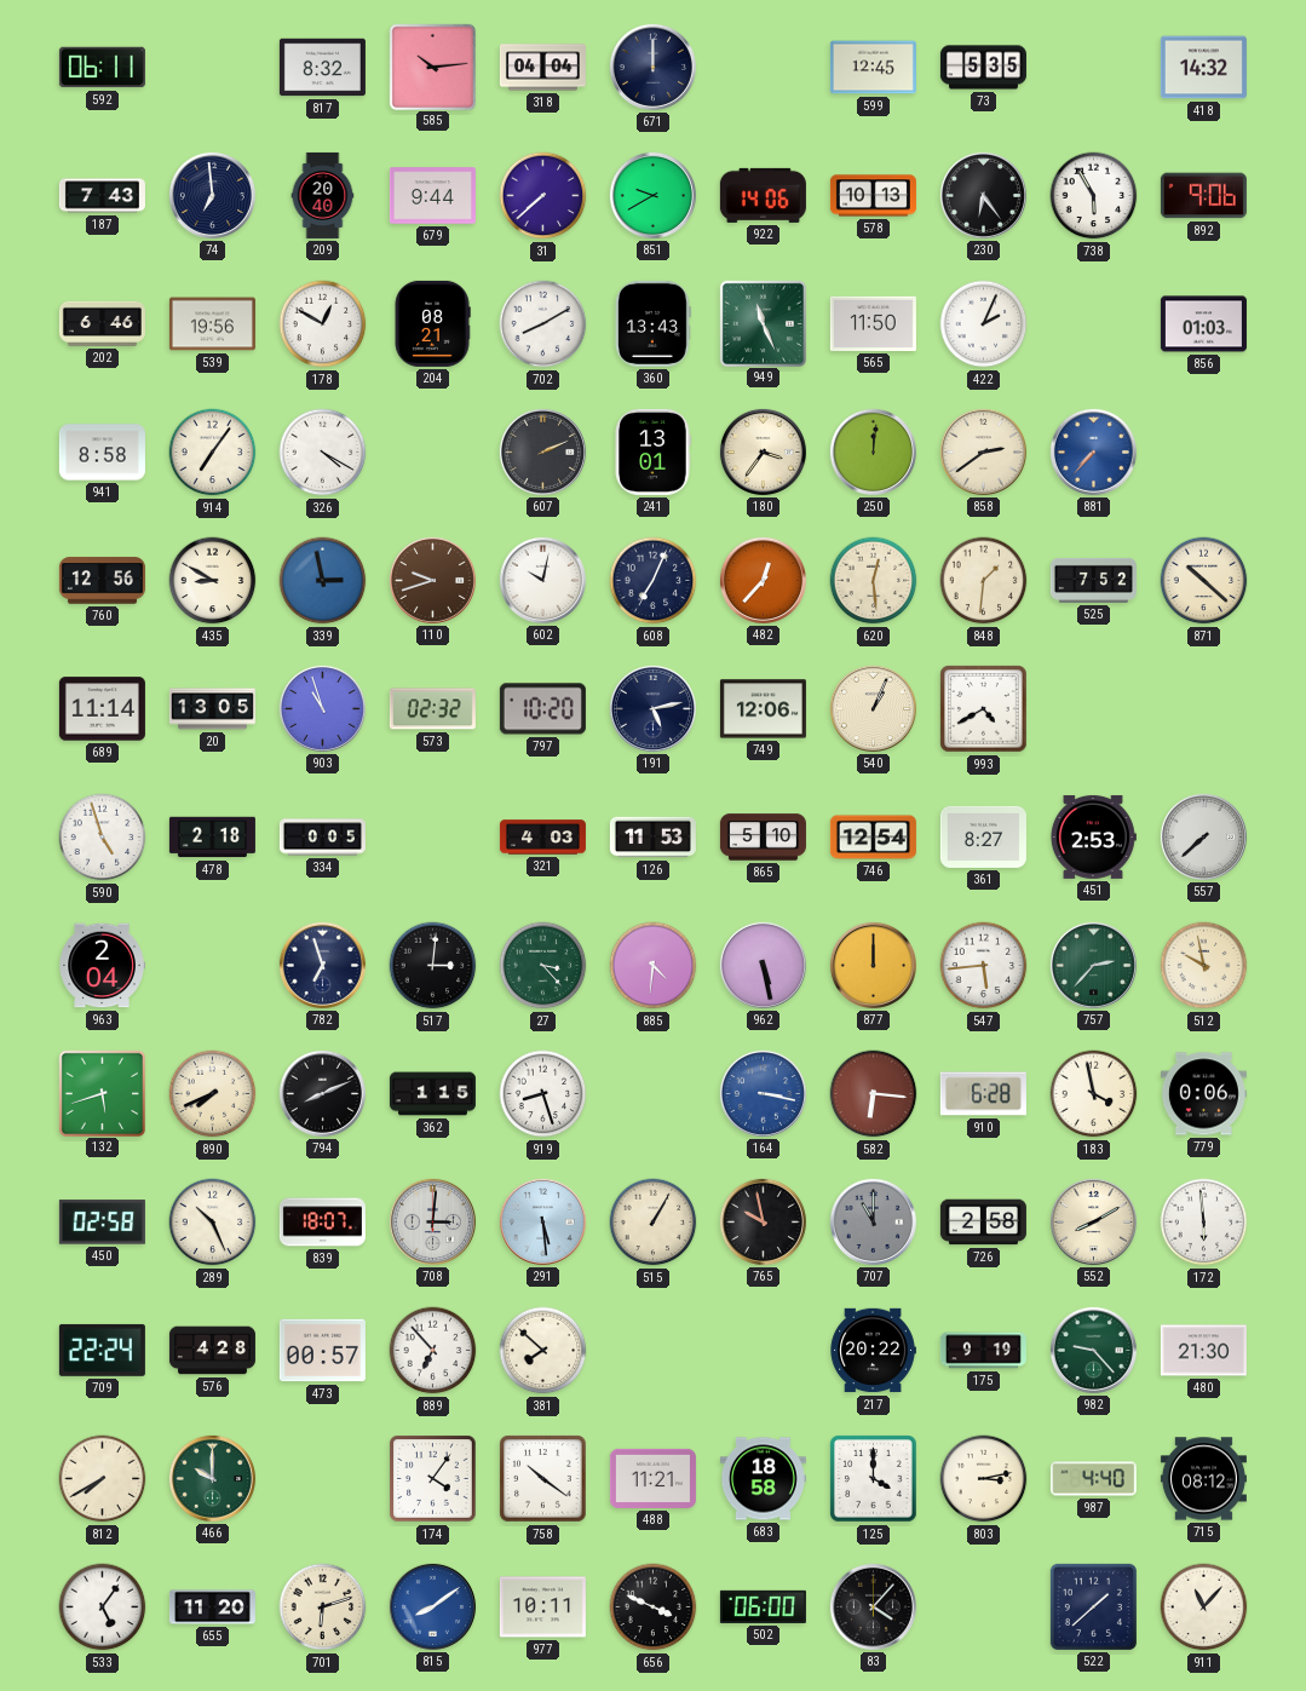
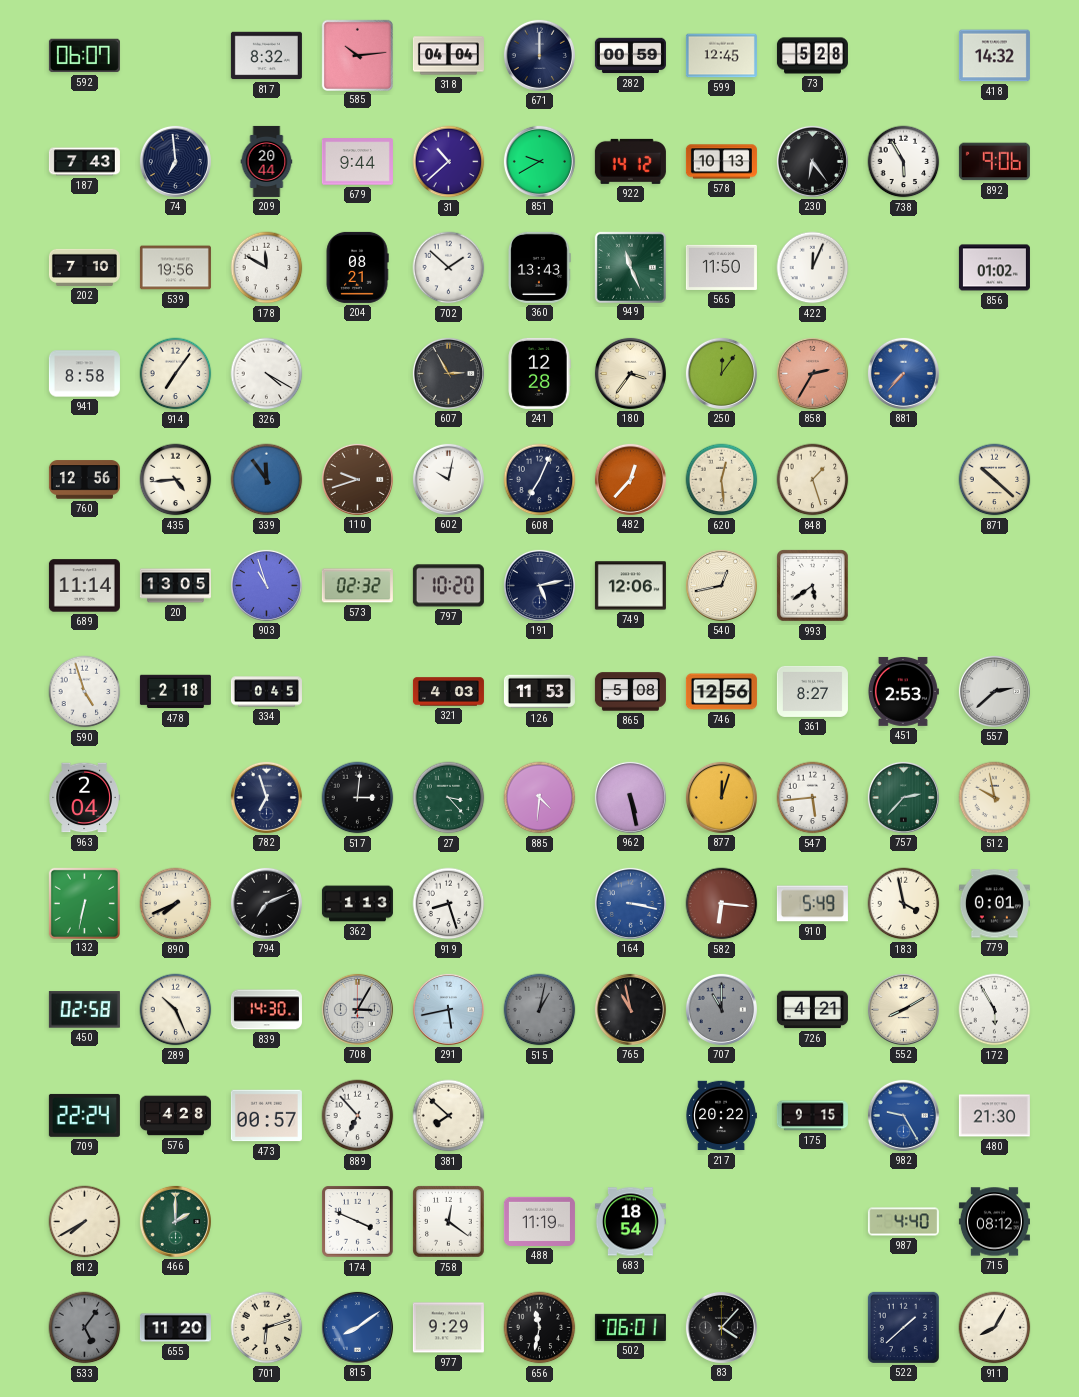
592: 06:11 -> 06:07 (84, 56)
282: none -> 00:59 (630, 56)
73: 5:35 -> 5:28 (812, 56)
209: 20:40 -> 20:44 (267, 161)
31: 7:38 -> 10:38 (449, 162)
922: 14:06 -> 14:12 (630, 161)
202: 6:46 -> 7:10 (84, 267)
178: 12:50 -> 11:50 (267, 268)
702: 8:10 -> 1:52 (449, 268)
422: 2:04 -> 12:04 (813, 268)
856: 01:03 -> 01:02 (994, 268)
607: 2:11 -> 2:55 (448, 373)
241: 13:01 -> 12:28 (539, 373)
250: 12:01 -> 12:06 (721, 373)
858: 2:39 -> 2:35 (812, 373)
858 dial: cream -> salmon (812, 373)
435: 8:50 -> 4:44 (176, 480)
339: 2:58 -> 11:54 (267, 480)
848: 1:31 -> 1:27 (813, 480)
525: 7:52 -> none (1093, 580)
540: 1:04 -> 12:43 (721, 585)
993: 4:40 -> 5:39 (813, 586)
334: 0:05 -> 0:45 (266, 692)
865: 5:10 -> 5:08 (630, 692)
746: 12:54 -> 12:56 (721, 692)
557: 7:38 -> 2:38 (994, 691)
877: 12:00 -> 12:03 (721, 797)
132: 5:42 -> 6:32 (84, 903)
794: 8:11 -> 7:11 (266, 903)
362: 1:15 -> 1:13 (357, 904)
910: 6:28 -> 5:49 (812, 904)
779: 0:06 -> 0:01 (994, 904)
839: 18:07 -> 14:30 (266, 1010)
708: 3:01 -> 3:05 (357, 1009)
291: 5:29 -> 5:43 (448, 1009)
515: 1:05 -> 1:02 (540, 1010)
515 dial: cream -> grey (540, 1010)
765: 9:58 -> 10:58 (630, 1009)
726: 2:58 -> 4:21 (812, 1010)
172: 5:59 -> 5:55 (995, 1010)
175: 9:19 -> 9:15 (812, 1116)
982: 9:23 -> 9:25 (903, 1115)
982 dial: green -> blue (903, 1115)
466: 10:00 -> 2:00 (175, 1221)
174: 4:06 -> 3:49 (358, 1222)
758: 10:21 -> 12:21 (449, 1222)
488: 11:21 -> 11:19 (539, 1221)
683: 18:58 -> 18:54 (630, 1222)
125: 4:00 -> none (874, 1479)
803: 3:13 -> none (984, 1479)
533 dial: white -> grey (85, 1328)
977: 10:11 -> 9:29 (448, 1328)
656: 3:49 -> 11:32 (540, 1328)
502: 06:00 -> 06:01 (630, 1327)
911: 11:07 -> 8:05 (995, 1328)
